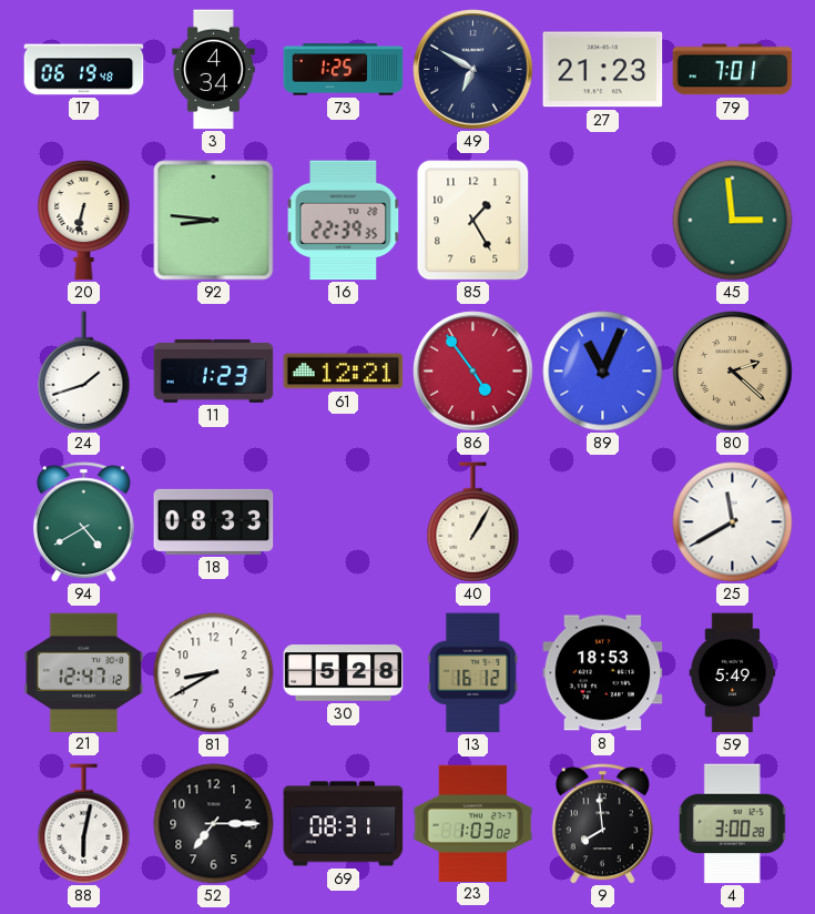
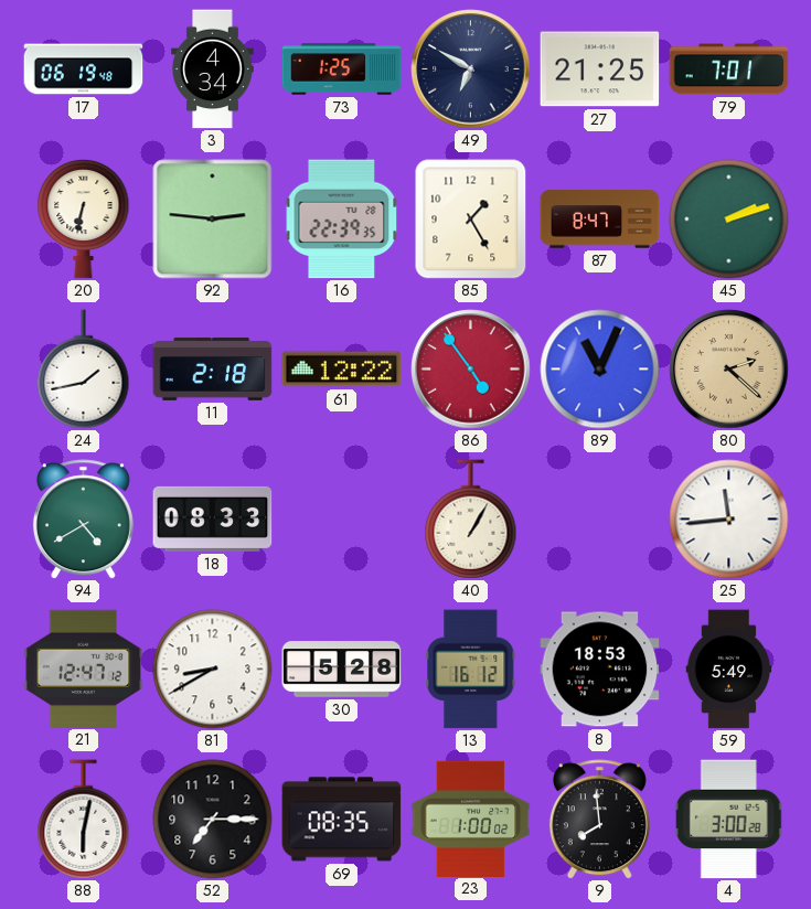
27: 21:23 -> 21:25 (600, 69)
92: 8:46 -> 2:46 (213, 220)
87: none -> 8:47 (600, 220)
45: 2:59 -> 2:12 (729, 220)
24: 1:42 -> 1:43 (84, 370)
11: 1:23 -> 2:18 (213, 368)
61: 12:21 -> 12:22 (342, 370)
25: 11:40 -> 11:44 (729, 520)
69: 08:31 -> 08:35 (342, 820)
23: 1:03 -> 1:00 (471, 819)
